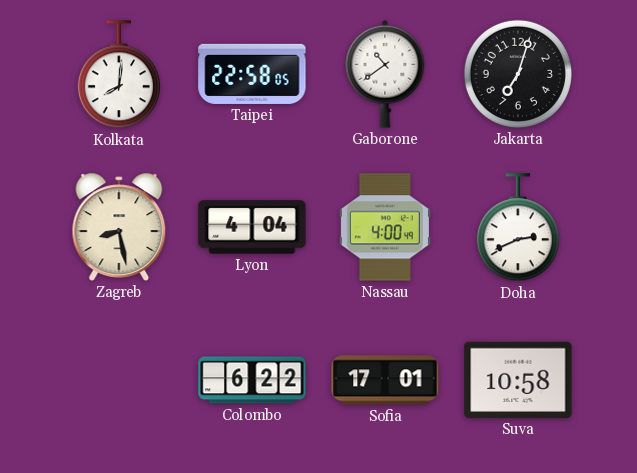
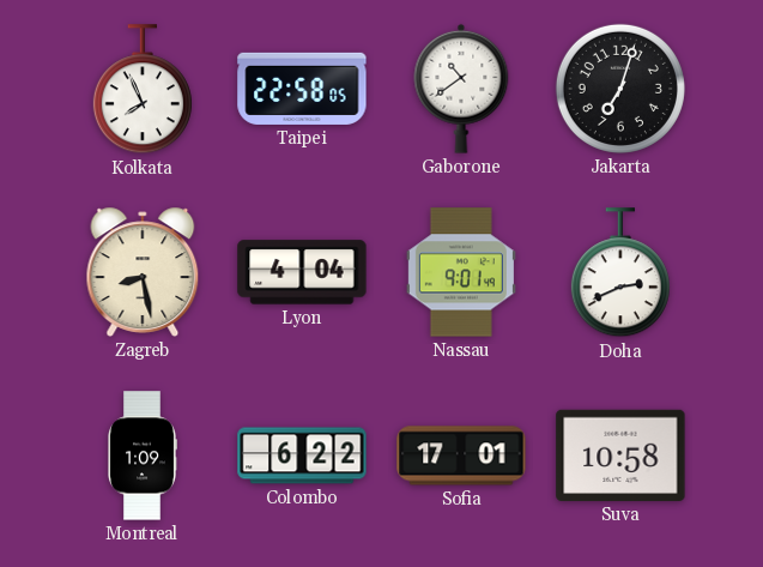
Kolkata: 8:01 -> 7:56 (143, 90)
Nassau: 4:00 -> 9:01 (461, 272)
Montreal: none -> 1:09 (143, 456)
